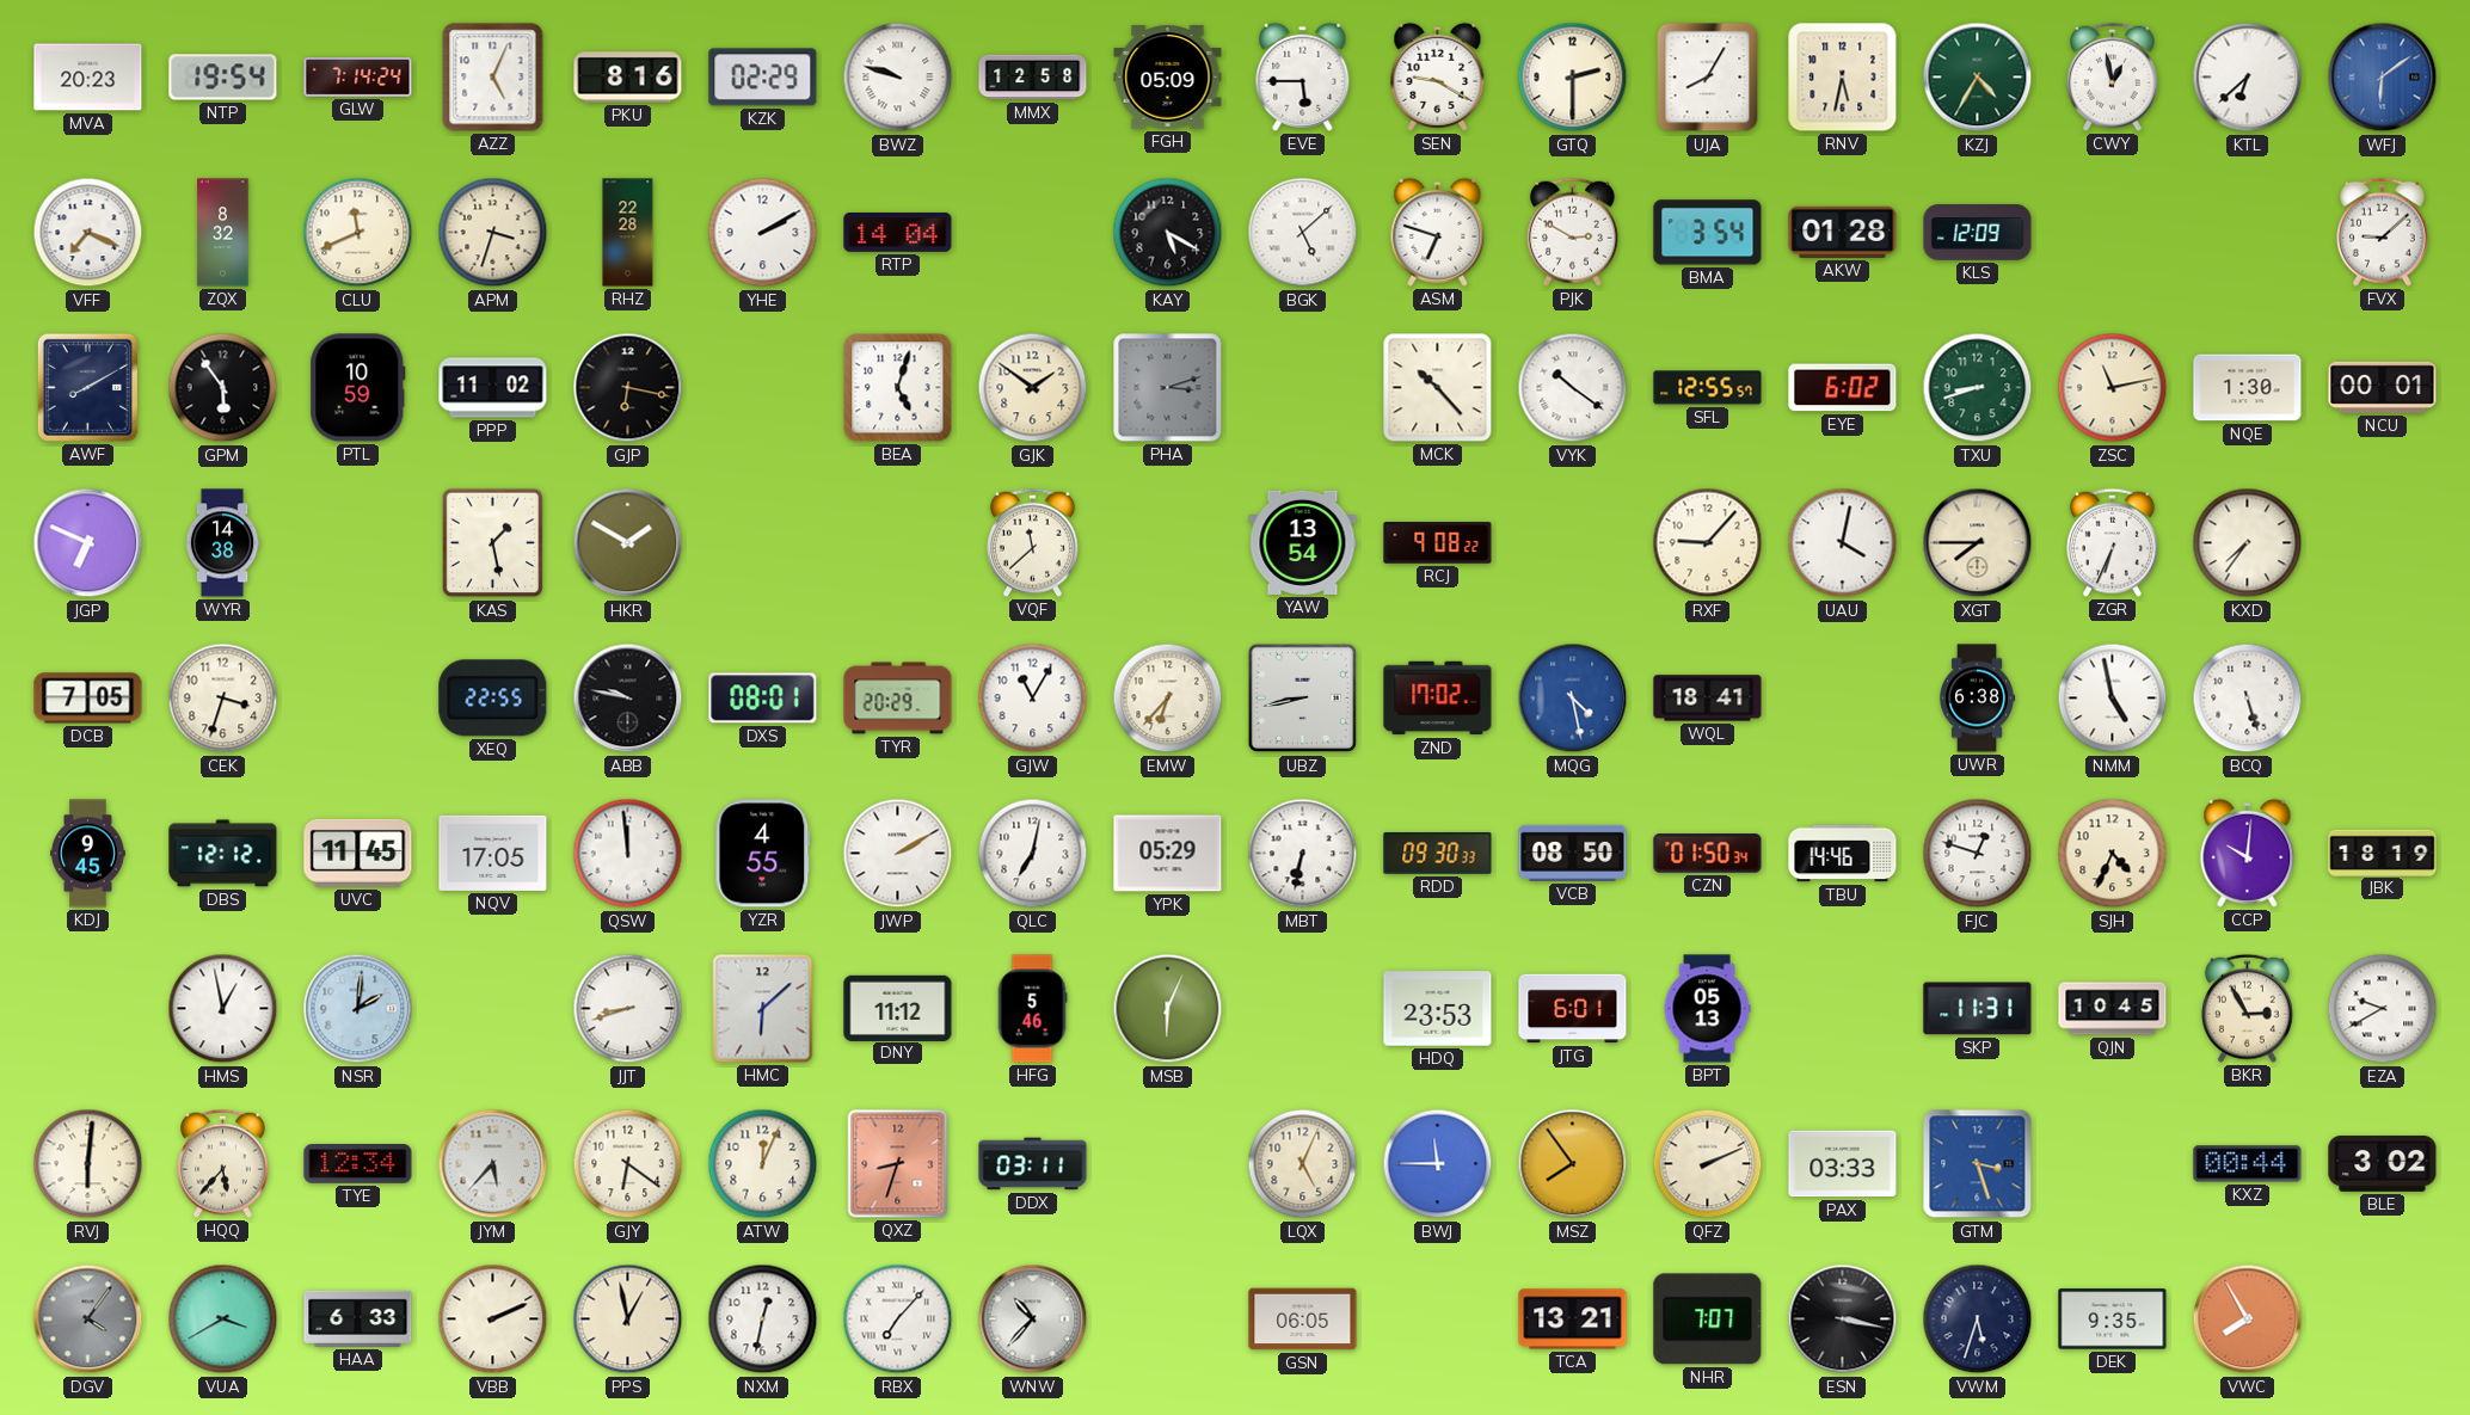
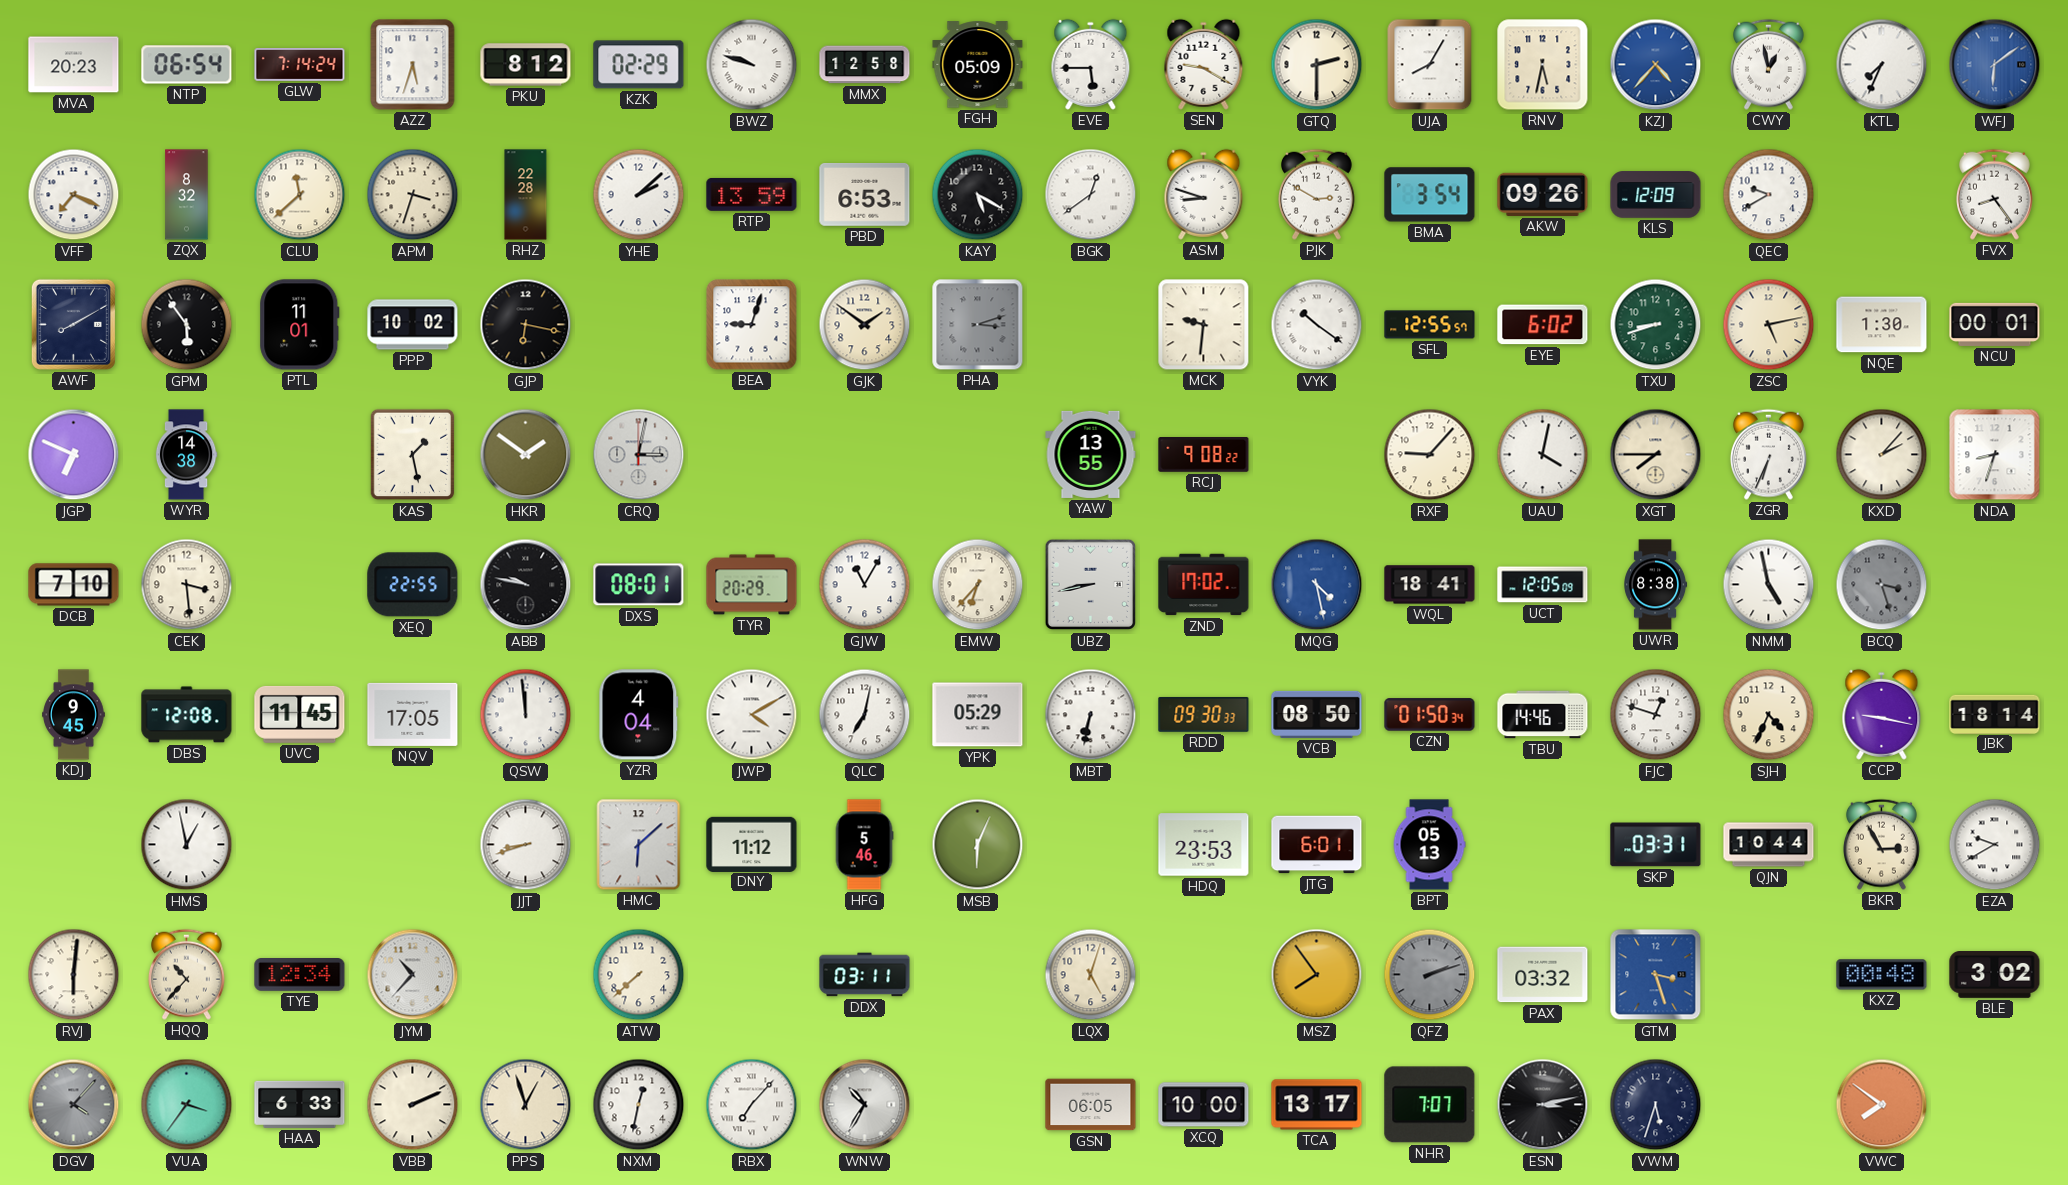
NTP: 19:54 -> 06:54 (187, 65)
AZZ: 5:04 -> 5:33 (413, 65)
PKU: 8:16 -> 8:12 (526, 65)
KZJ: 4:35 -> 4:37 (1656, 65)
KZJ dial: green -> blue (1656, 65)
KTL: 6:38 -> 7:34 (1882, 65)
CLU: 11:41 -> 11:38 (300, 195)
YHE: 2:10 -> 2:08 (639, 195)
RTP: 14:04 -> 13:59 (752, 194)
PBD: none -> 6:53 (865, 194)
BGK: 5:08 -> 12:39 (1091, 195)
ASM: 6:48 -> 8:48 (1204, 194)
AKW: 01:28 -> 09:26 (1543, 194)
QEC: none -> 9:40 (1769, 195)
FVX: 9:08 -> 8:24 (1994, 194)
PTL: 10:59 -> 11:01 (300, 325)
PPP: 11:02 -> 10:02 (413, 325)
BEA: 5:03 -> 9:03 (752, 325)
MCK: 10:23 -> 9:31 (1204, 325)
ZSC: 11:13 -> 5:13 (1769, 325)
HKR: 1:50 -> 1:51 (526, 455)
CRQ: none -> 3:02 (639, 455)
VQF: 11:38 -> none (1032, 542)
YAW: 13:54 -> 13:55 (1091, 454)
KXD: 7:36 -> 2:07 (1882, 455)
NDA: none -> 8:33 (1995, 455)
DCB: 7:05 -> 7:10 (74, 585)
CEK: 3:33 -> 3:29 (187, 585)
UCT: none -> 12:05 (1543, 585)
UWR: 6:38 -> 8:38 (1656, 585)
BCQ: 5:27 -> 3:27 (1882, 585)
BCQ dial: white -> grey (1882, 585)
DBS: 12:12 -> 12:08 (187, 715)
YZR: 4:55 -> 4:04 (639, 715)
JWP: 2:10 -> 4:10 (752, 715)
CCP: 10:01 -> 9:17 (1882, 714)
JBK: 18:19 -> 18:14 (1995, 714)
NSR: 2:01 -> none (358, 1009)
SKP: 11:31 -> 03:31 (1656, 845)
QJN: 10:45 -> 10:44 (1769, 845)
HQQ: 5:37 -> 10:37 (186, 974)
JYM: 5:37 -> 10:37 (413, 975)
GJY: 6:21 -> none (628, 1164)
ATW: 12:04 -> 7:38 (639, 975)
QXZ: 8:33 -> none (898, 1164)
LQX: 5:04 -> 5:03 (1091, 975)
BWJ: 11:45 -> none (1438, 1164)
QFZ: 2:11 -> 2:12 (1430, 975)
QFZ dial: cream -> grey (1430, 975)
PAX: 03:33 -> 03:32 (1543, 975)
KXZ: 00:44 -> 00:48 (1882, 975)
DGV: 4:06 -> 4:07 (74, 1105)
VUA: 3:40 -> 3:36 (187, 1105)
PPS: 12:58 -> 12:57 (526, 1105)
WNW: 10:37 -> 10:35 (865, 1105)
XCQ: none -> 10:00 (1204, 1105)
TCA: 13:21 -> 13:17 (1317, 1105)
ESN: 3:17 -> 3:13 (1543, 1105)
DEK: 9:35 -> none (2113, 1319)
VWC: 7:55 -> 7:51 (1882, 1105)
